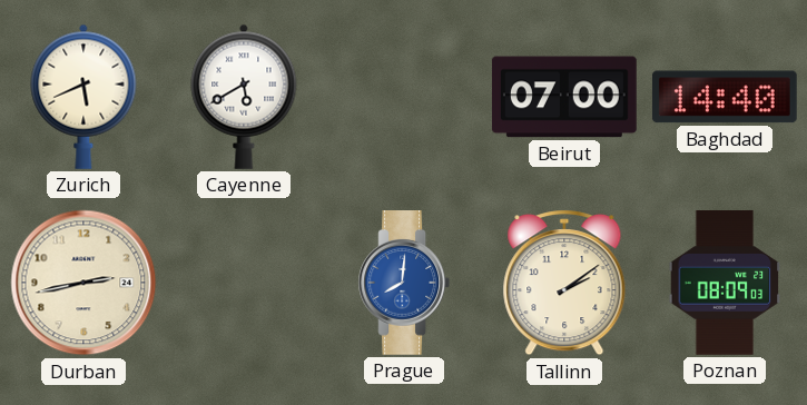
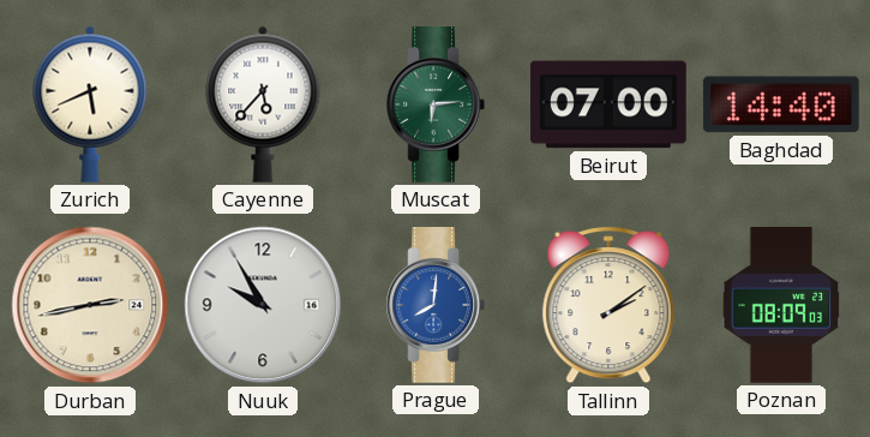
Cayenne: 5:40 -> 5:37 (263, 104)
Muscat: none -> 6:14 (434, 106)
Nuuk: none -> 9:55 (263, 305)
